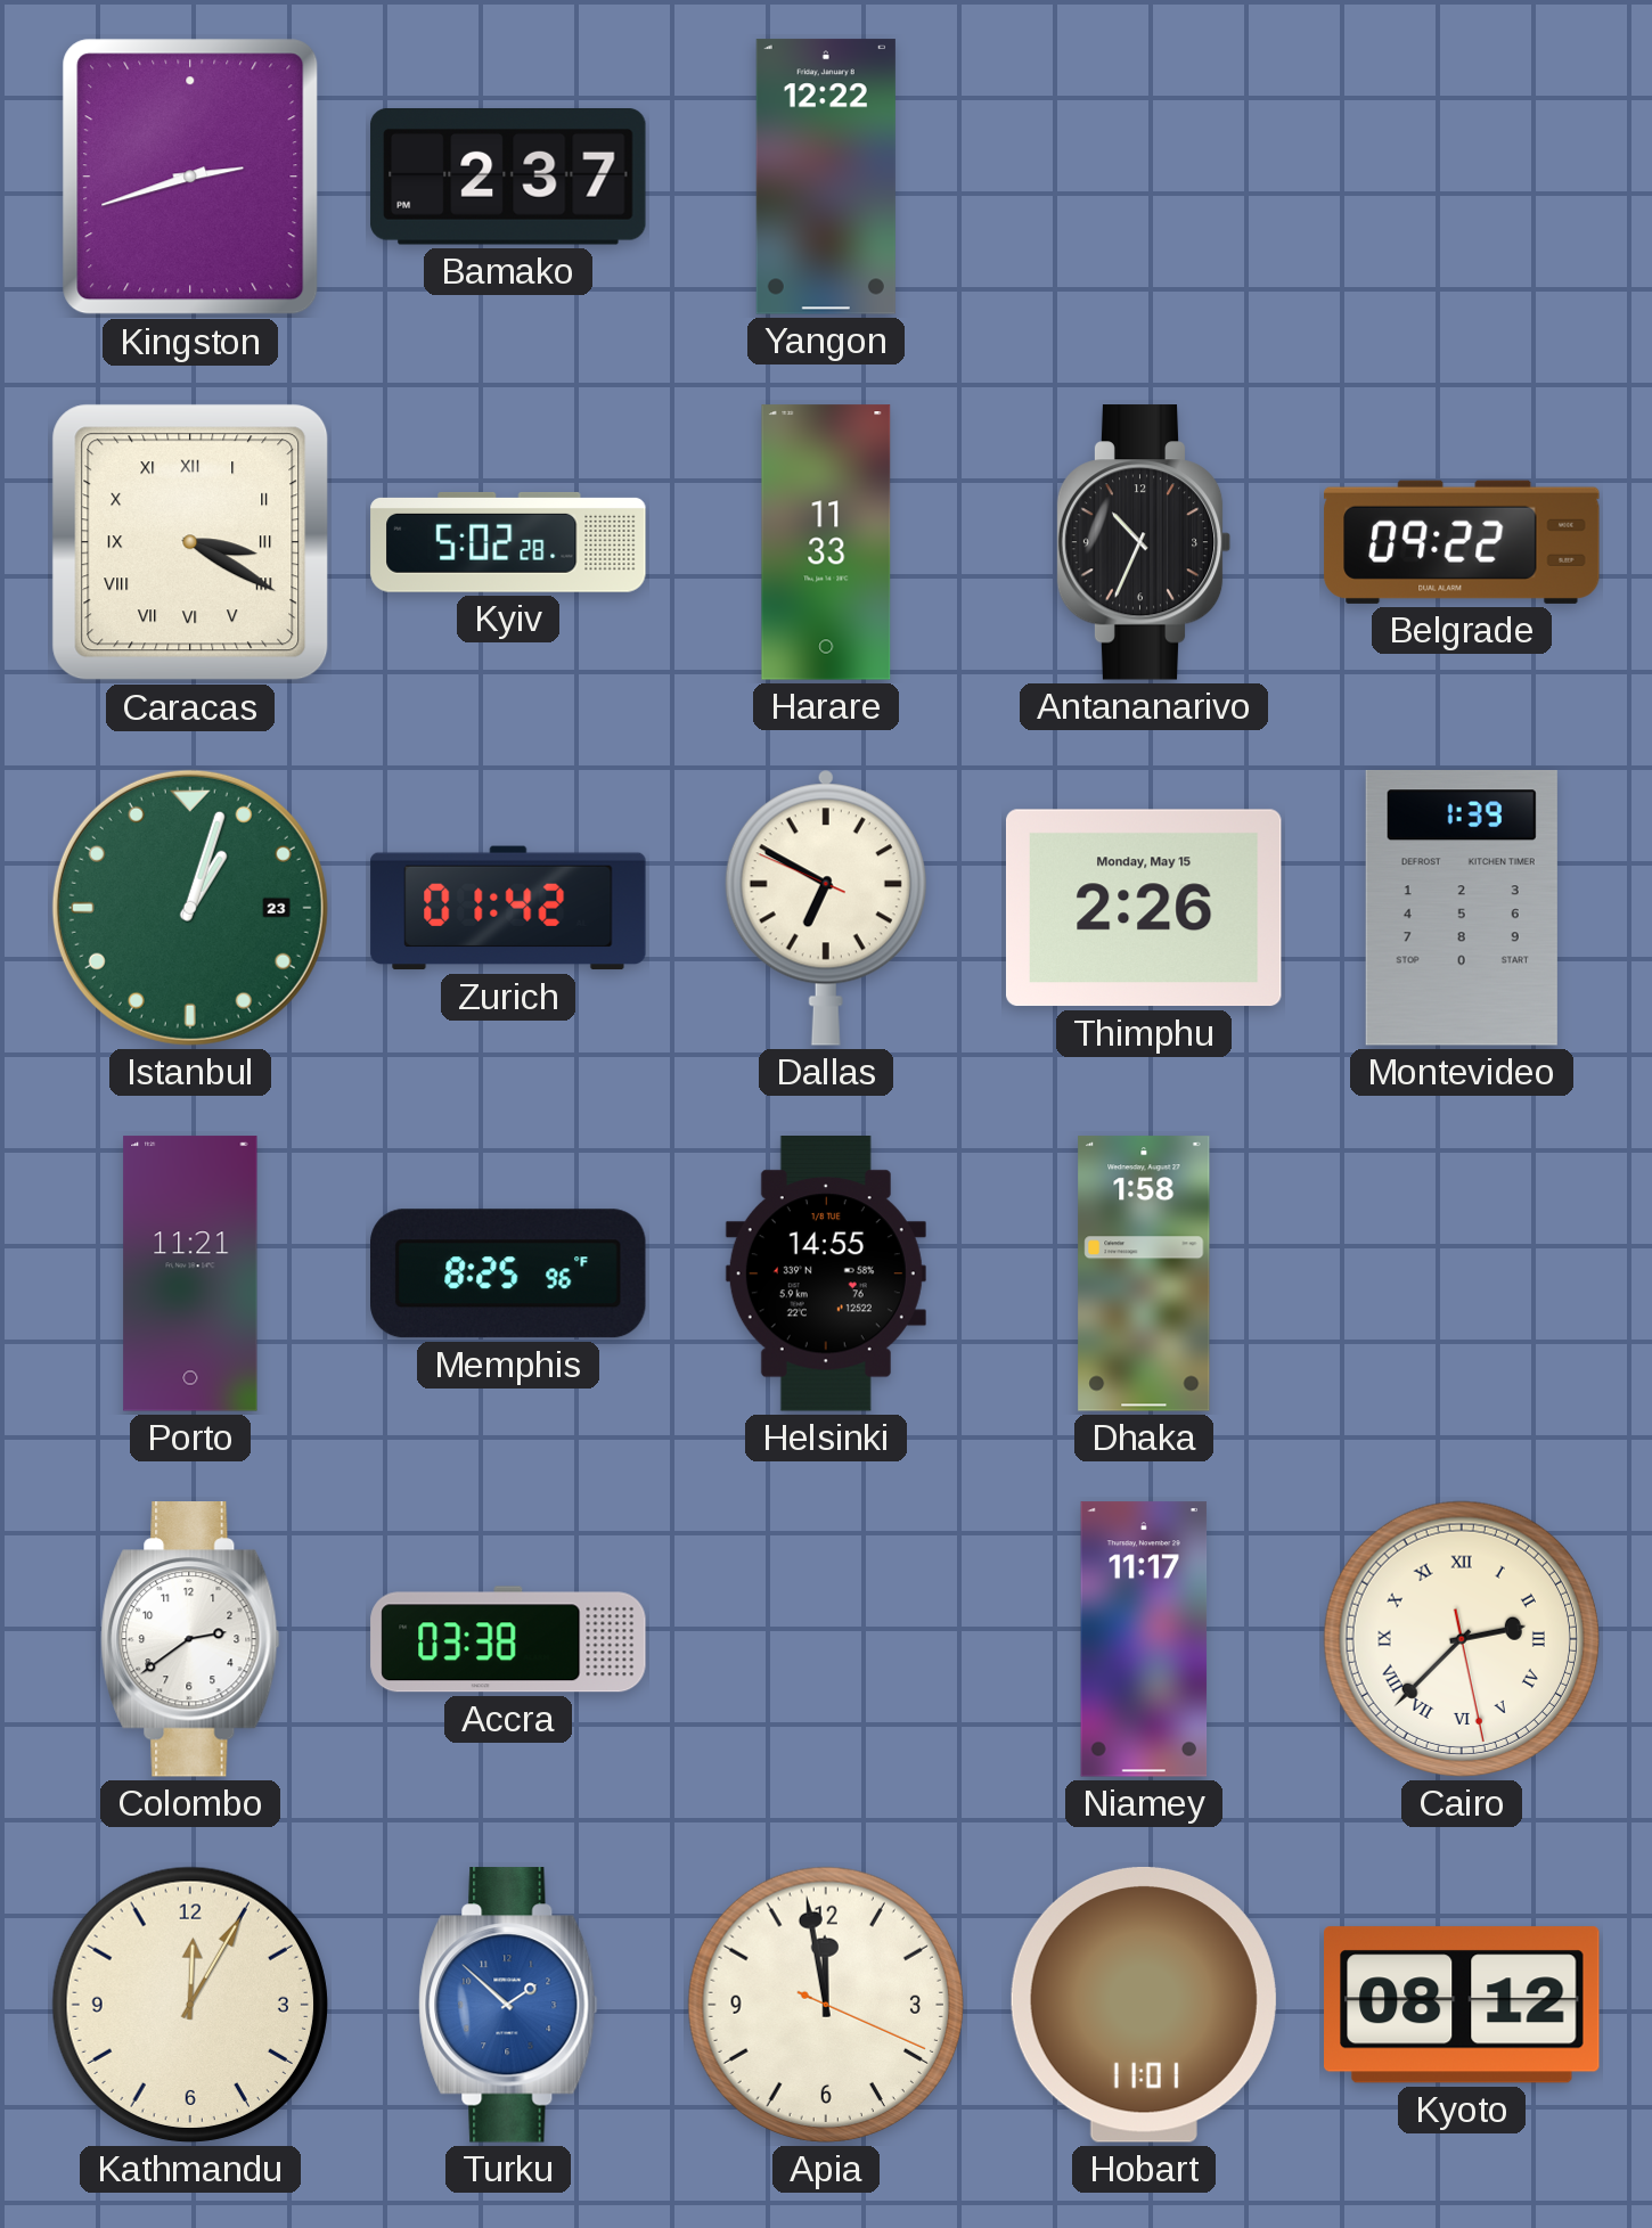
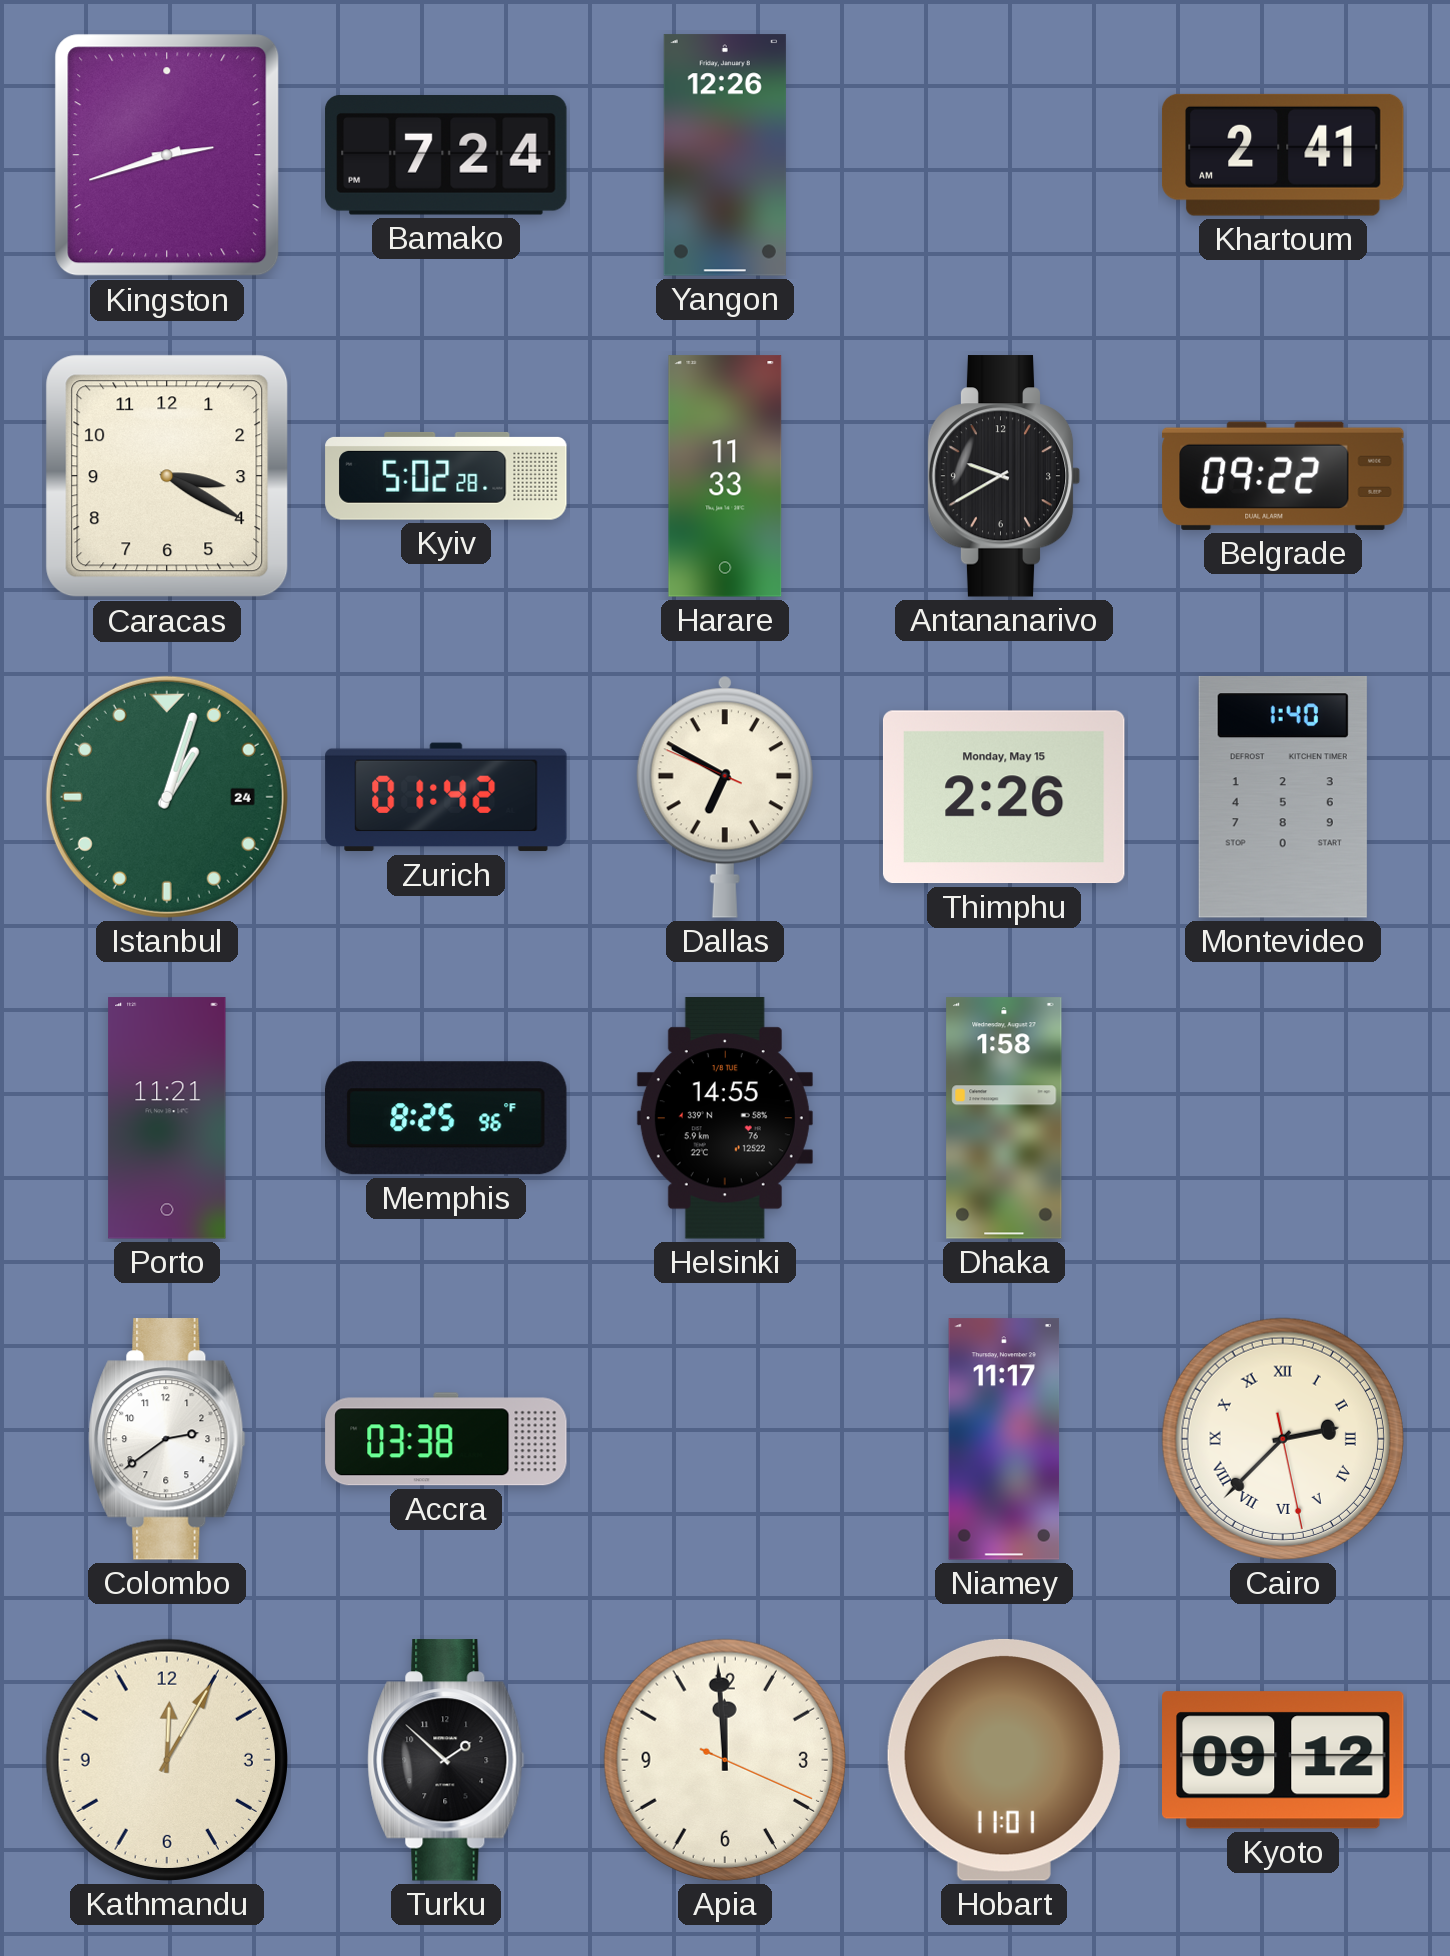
Bamako: 2:37 -> 7:24 (446, 156)
Yangon: 12:22 -> 12:26 (725, 155)
Khartoum: none -> 2:41 (1283, 155)
Caracas numerals: Roman -> Arabic (167, 476)
Antananarivo: 10:34 -> 9:40 (1004, 476)
Istanbul date: 23 -> 24 (167, 797)
Montevideo: 1:39 -> 1:40 (1283, 798)
Turku dial: blue -> black (446, 1760)
Apia: 11:58 -> 11:59 (725, 1760)
Kyoto: 08:12 -> 09:12 (1284, 1760)
